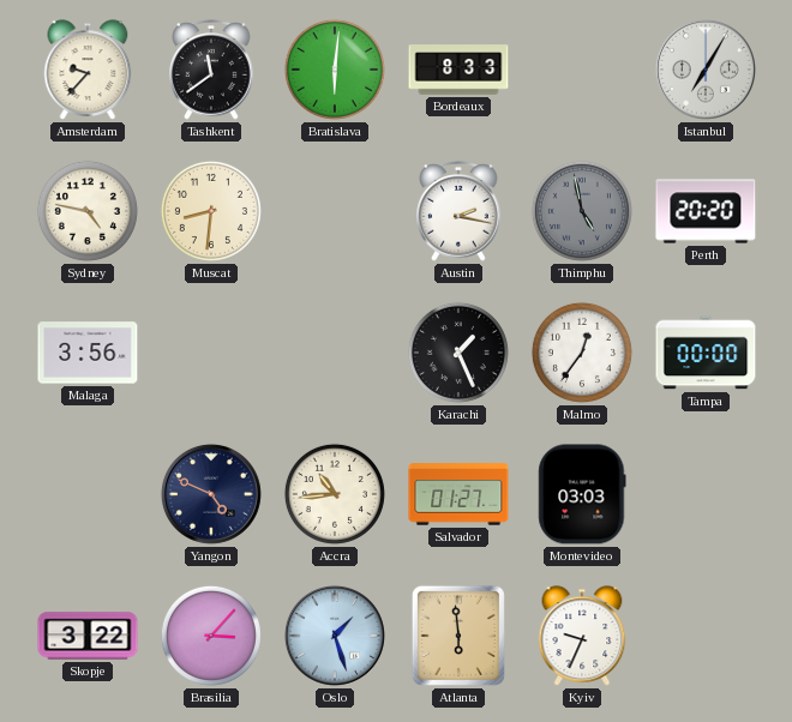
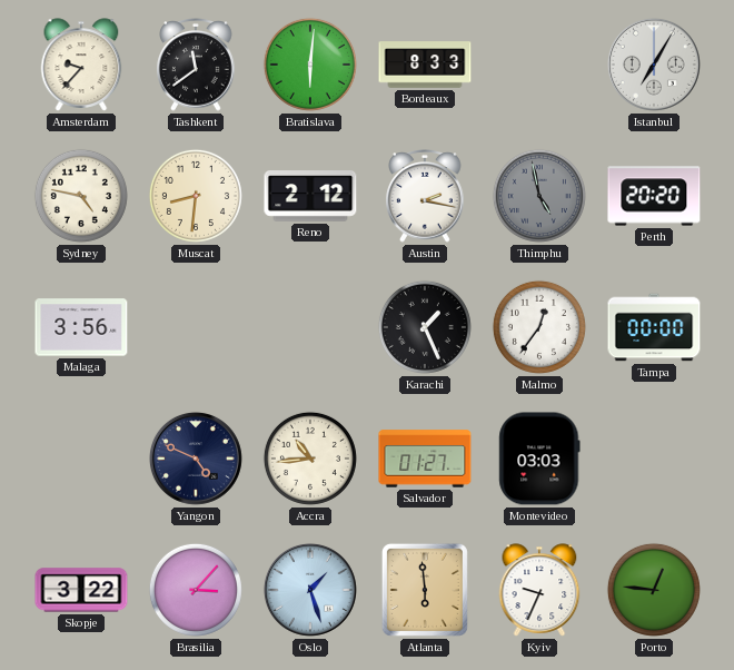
Reno: none -> 2:12 (310, 197)
Porto: none -> 12:46 (654, 590)
